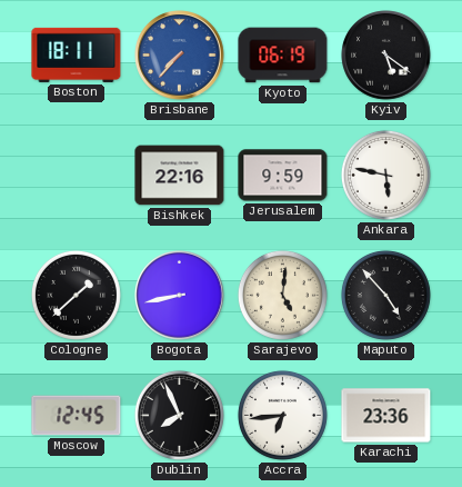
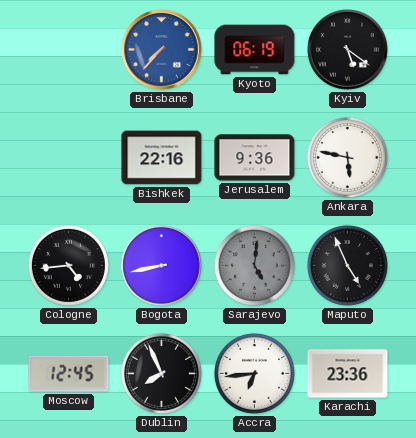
Boston: 18:11 -> none (77, 54)
Jerusalem: 9:59 -> 9:36 (255, 158)
Cologne: 1:38 -> 4:44 (68, 265)
Sarajevo dial: cream -> grey (254, 265)
Maputo: 4:53 -> 4:56 (347, 265)
